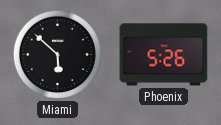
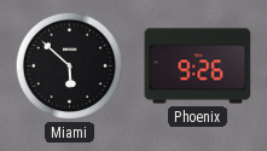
Phoenix: 5:26 -> 9:26 (198, 66)
